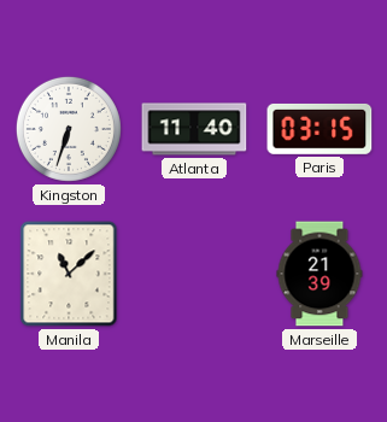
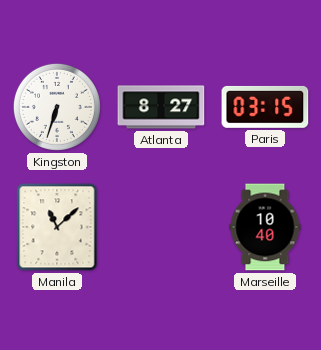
Atlanta: 11:40 -> 8:27 (161, 107)
Marseille: 21:39 -> 10:40 (265, 227)
